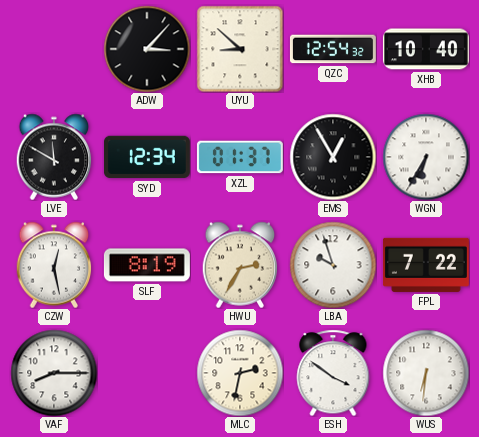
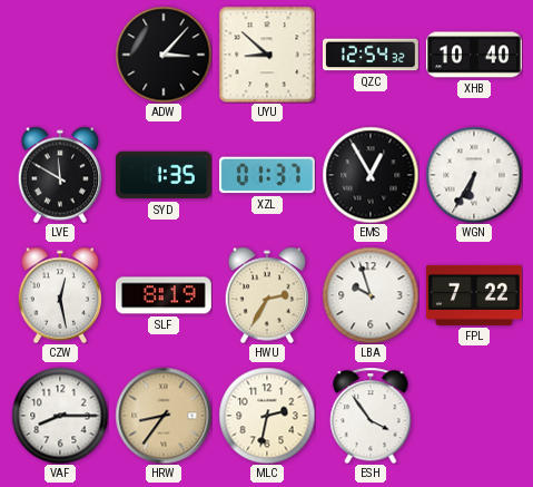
SYD: 12:34 -> 1:35 (164, 175)
HRW: none -> 8:36 (164, 416)
ESH: 3:51 -> 3:54 (371, 416)
WUS: 6:31 -> none (426, 373)
